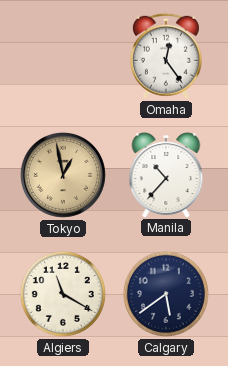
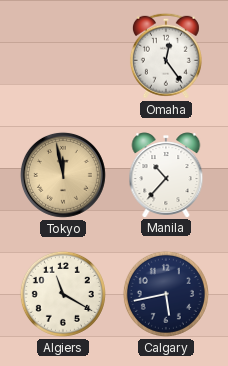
Tokyo: 12:58 -> 11:58 (63, 175)
Calgary: 5:39 -> 5:43 (166, 294)
